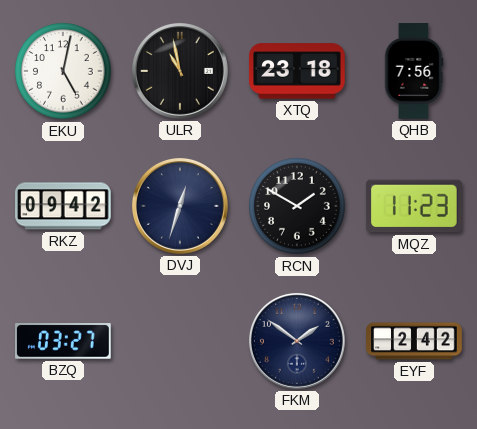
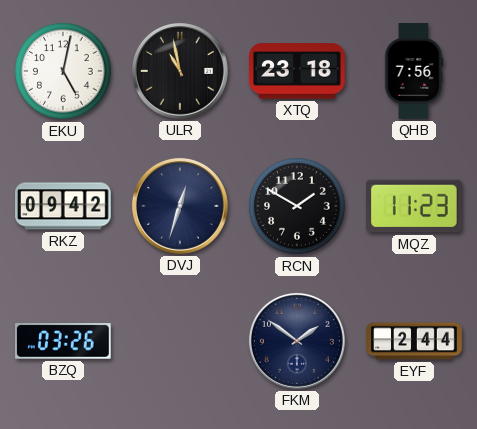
BZQ: 03:27 -> 03:26 (63, 341)
EYF: 2:42 -> 2:44 (414, 341)
